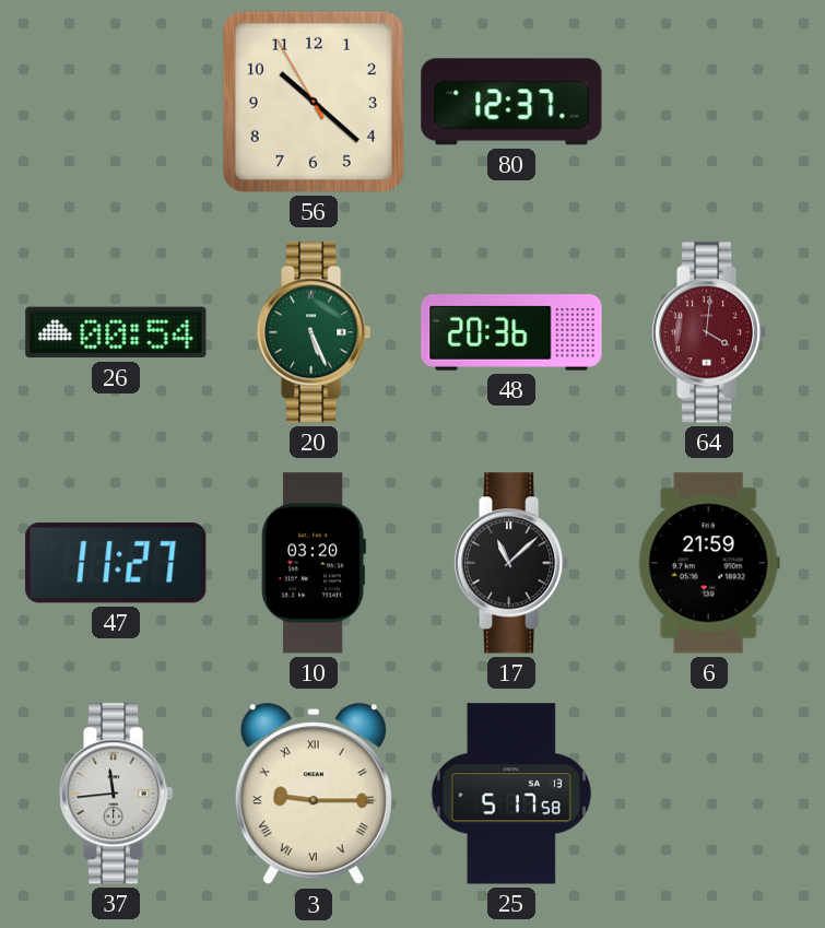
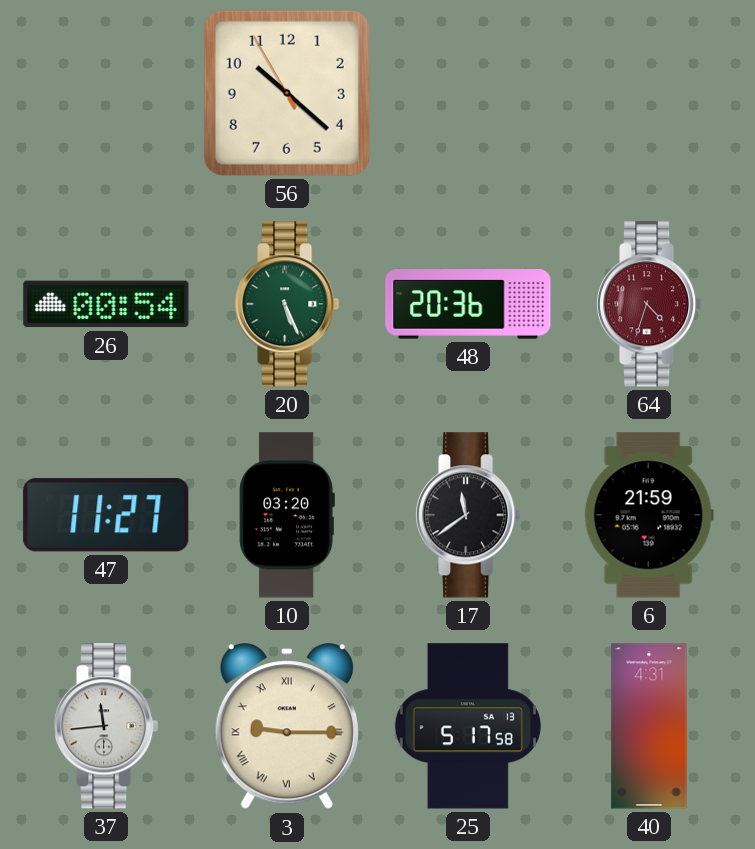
80: 12:37 -> none (511, 102)
64: 4:01 -> 4:33 (650, 304)
17: 11:08 -> 11:39 (469, 515)
40: none -> 4:31 (649, 726)
